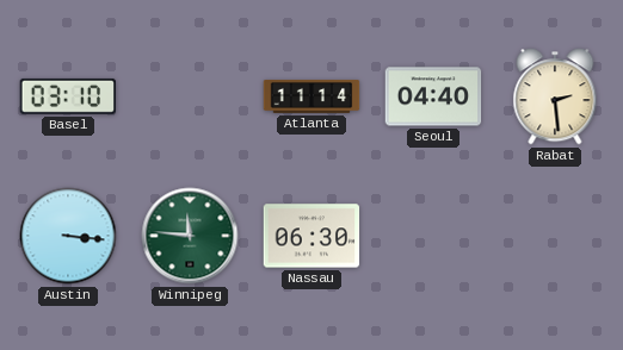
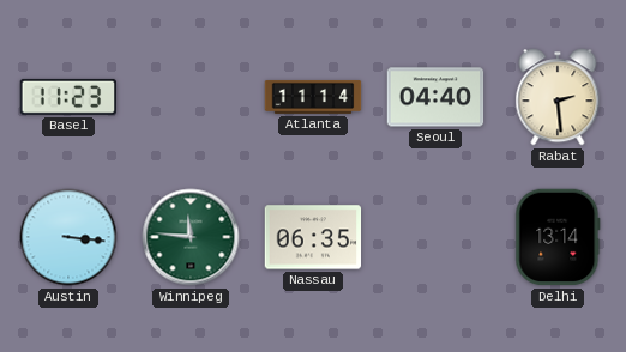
Basel: 03:10 -> 11:23 (67, 97)
Nassau: 06:30 -> 06:35 (313, 237)
Delhi: none -> 13:14 (558, 237)
